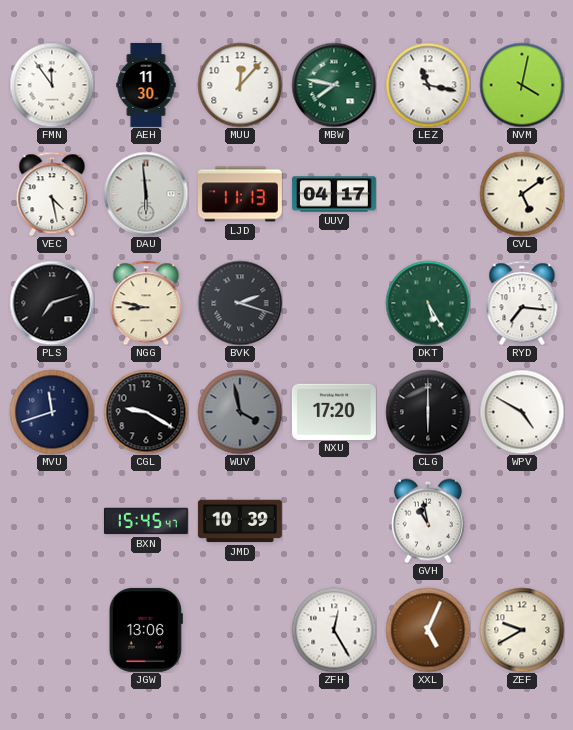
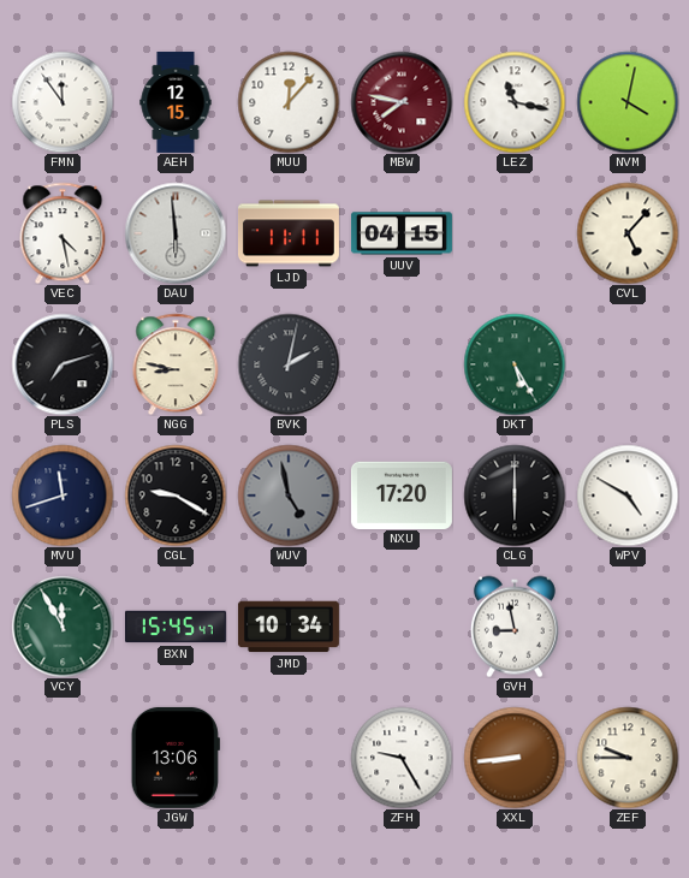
AEH: 11:30 -> 12:15 (176, 102)
MBW dial: green -> burgundy (402, 102)
LJD: 11:13 -> 11:11 (289, 233)
UUV: 04:17 -> 04:15 (402, 233)
CVL: 5:09 -> 5:07 (628, 233)
BVK: 2:18 -> 2:02 (289, 364)
RYD: 7:16 -> none (522, 303)
WUV: 3:58 -> 4:58 (289, 496)
VCY: none -> 11:55 (63, 627)
JMD: 10:39 -> 10:34 (289, 627)
GVH: 10:58 -> 8:58 (515, 627)
ZFH: 12:25 -> 9:25 (402, 758)
XXL: 5:04 -> 8:44 (515, 758)
ZEF: 9:40 -> 9:45 (628, 758)
